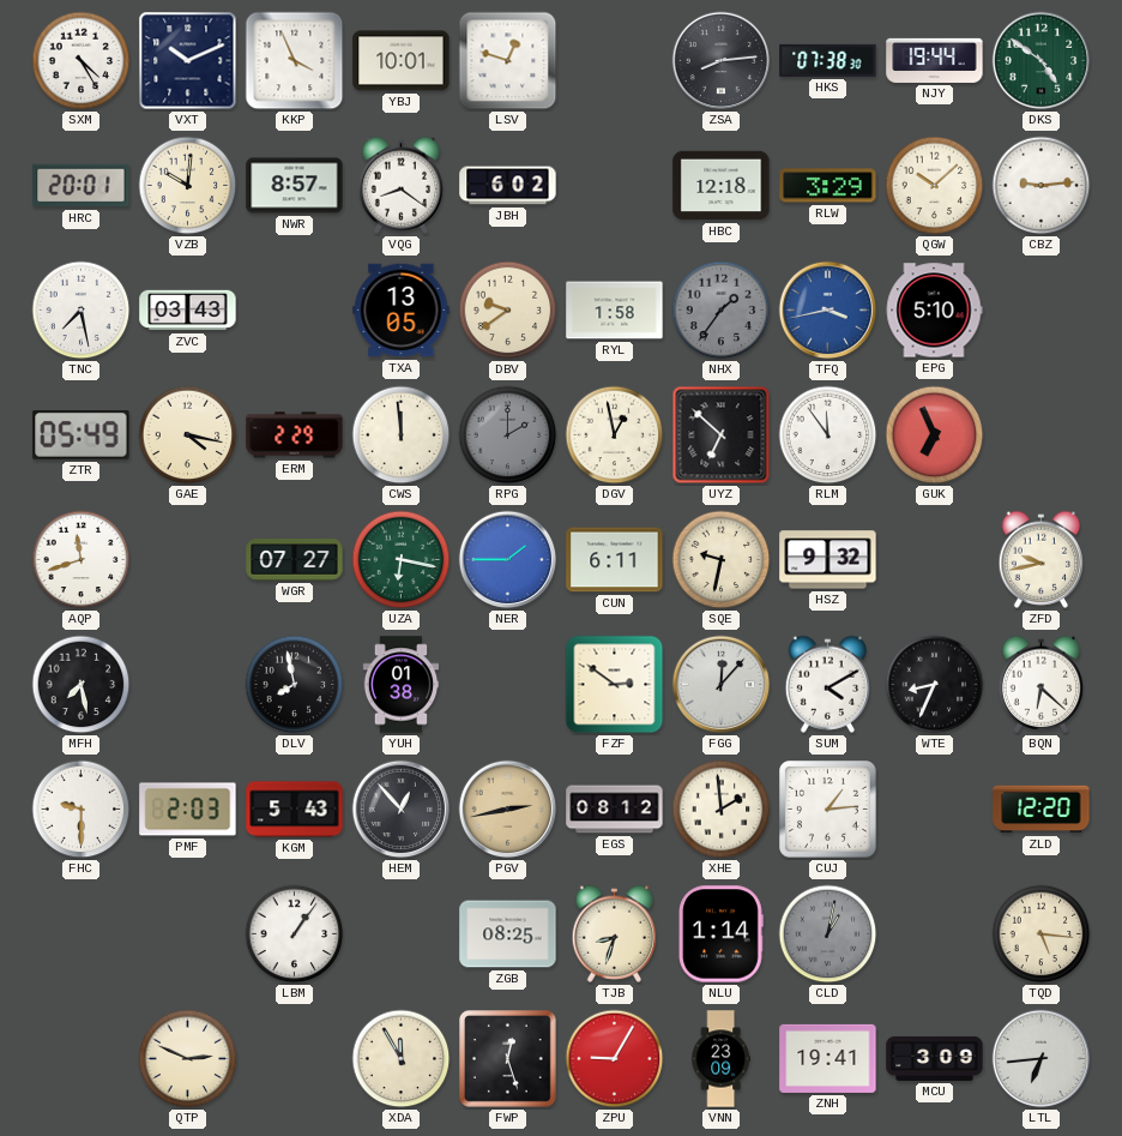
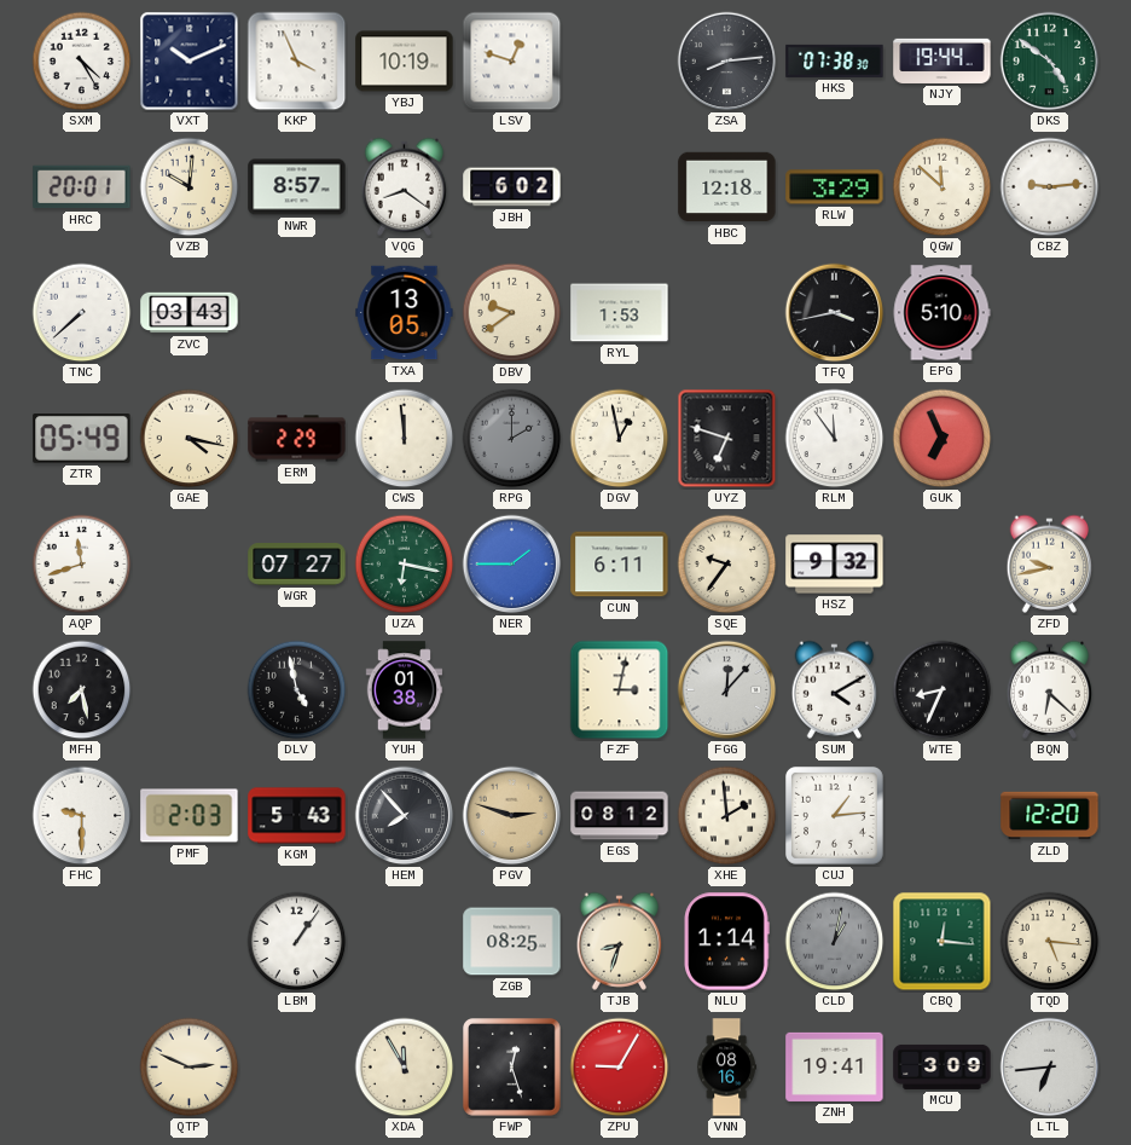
YBJ: 10:01 -> 10:19 (405, 62)
QGW: 10:08 -> 11:52 (942, 187)
TNC: 7:28 -> 7:38 (82, 313)
RYL: 1:58 -> 1:53 (620, 313)
NHX: 1:36 -> none (722, 311)
TFQ dial: blue -> black (835, 313)
UYZ: 6:52 -> 6:48 (727, 439)
SQE: 9:32 -> 9:36 (727, 565)
DLV: 7:58 -> 4:58 (297, 690)
FZF: 2:51 -> 3:02 (620, 690)
HEM: 12:53 -> 7:53 (405, 816)
PGV: 2:43 -> 2:48 (512, 816)
CBQ: none -> 12:16 (942, 942)
VNN: 23:09 -> 08:16 (726, 1068)
